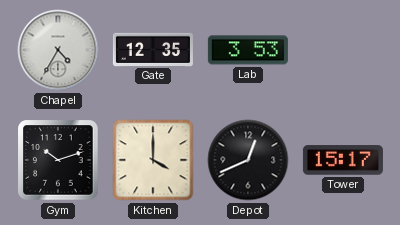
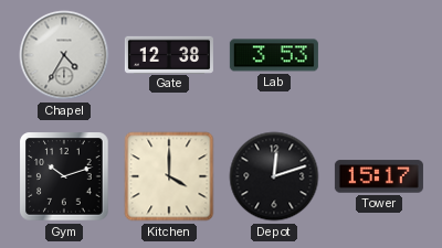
Gate: 12:35 -> 12:38 (169, 54)
Depot: 12:41 -> 12:12 (274, 176)
